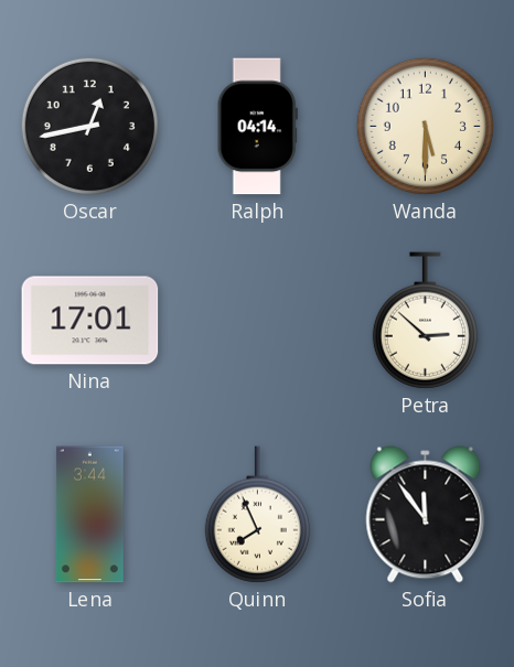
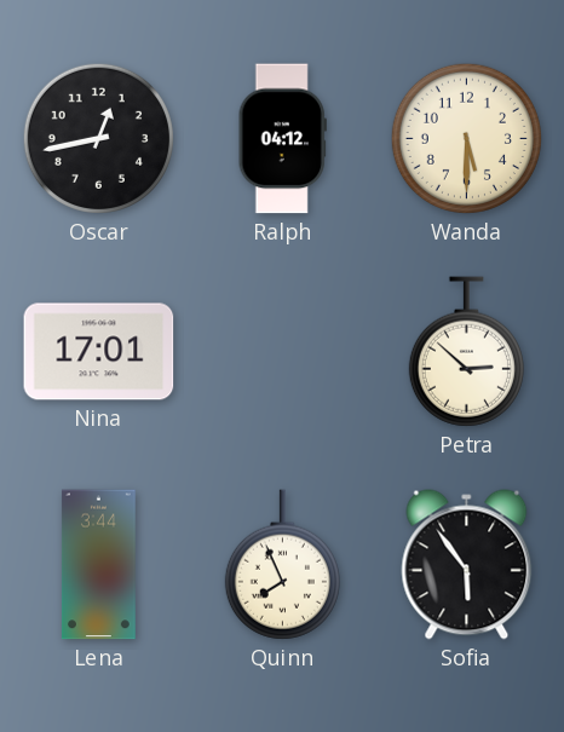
Ralph: 04:14 -> 04:12 (282, 139)
Sofia: 11:54 -> 5:54 (467, 565)
